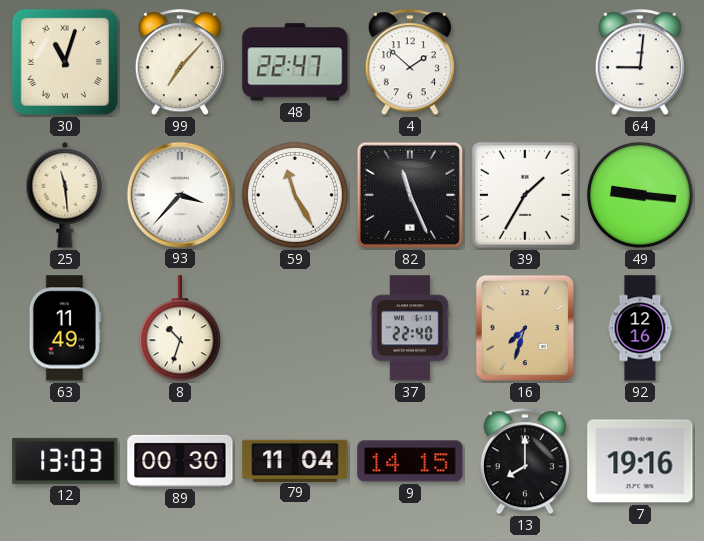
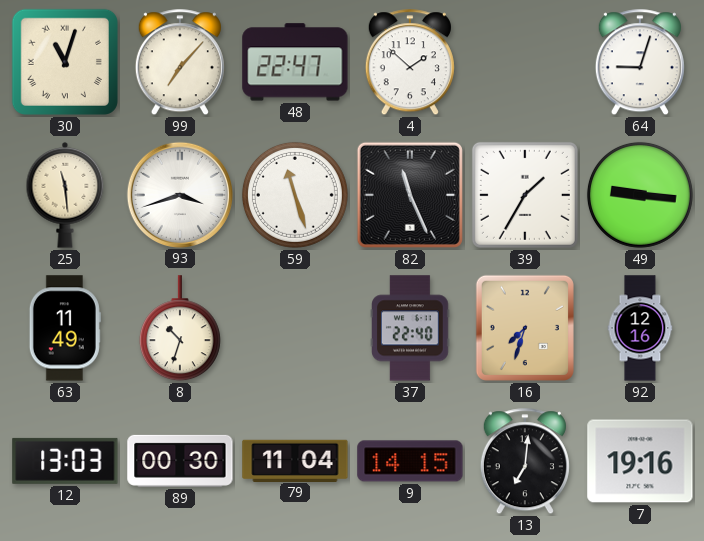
64: 9:01 -> 9:03 (640, 63)
93: 3:37 -> 3:42 (179, 194)
59: 11:25 -> 11:27 (295, 195)
13: 8:00 -> 7:01 (525, 462)
